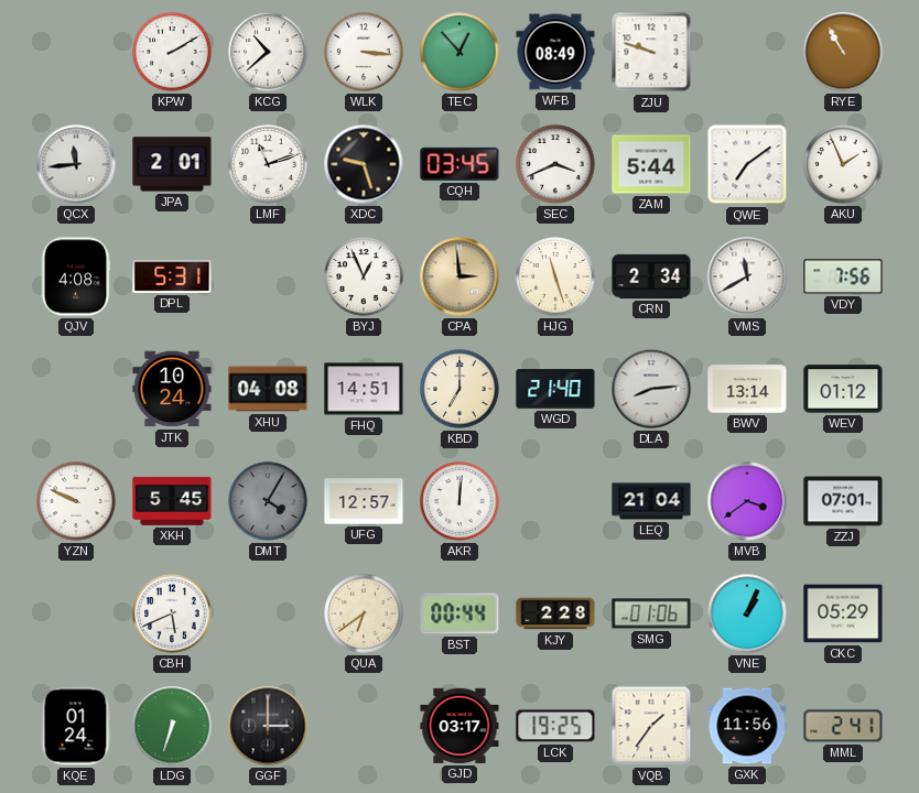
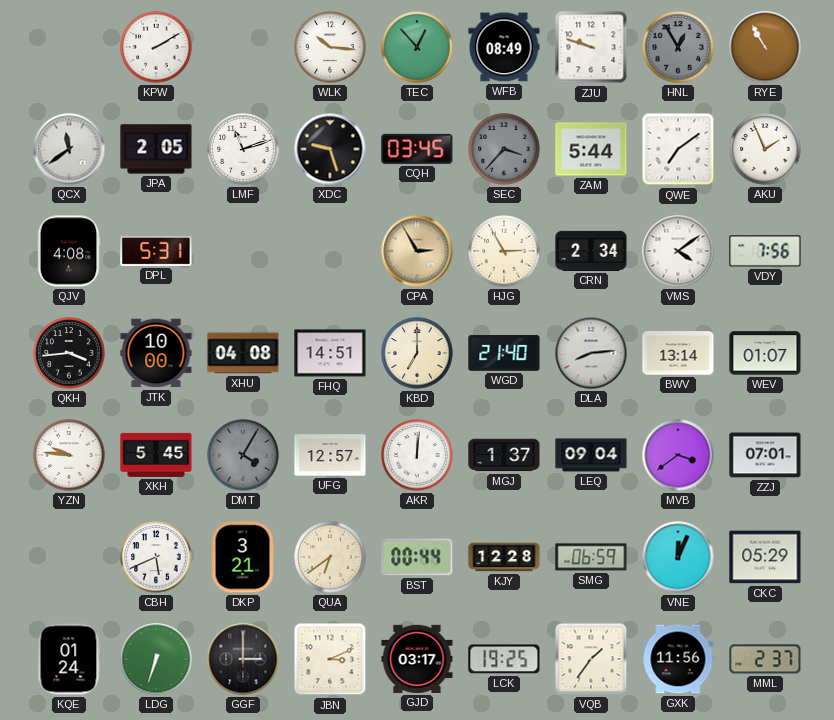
KCG: 10:38 -> none (268, 52)
WLK: 3:16 -> 10:16 (330, 47)
HNL: none -> 12:55 (678, 47)
QCX: 11:44 -> 11:39 (69, 149)
JPA: 2:01 -> 2:05 (156, 149)
SEC: 3:41 -> 3:37 (504, 149)
SEC dial: white -> grey (504, 149)
BYJ: 12:56 -> none (364, 276)
CPA: 2:59 -> 2:55 (417, 251)
HJG: 11:27 -> 2:55 (504, 251)
VMS: 11:40 -> 4:09 (678, 251)
QKH: none -> 3:44 (69, 353)
JTK: 10:24 -> 10:00 (156, 353)
WEV: 01:12 -> 01:07 (765, 353)
YZN: 9:49 -> 9:46 (69, 455)
MGJ: none -> 1:37 (504, 455)
LEQ: 21:04 -> 09:04 (591, 455)
DKP: none -> 3:21 (243, 557)
KJY: 2:28 -> 12:28 (504, 557)
SMG: 01:06 -> 06:59 (591, 557)
VNE: 1:04 -> 12:04 (678, 557)
JBN: none -> 3:11 (330, 659)
MML: 2:41 -> 2:37 (765, 659)
